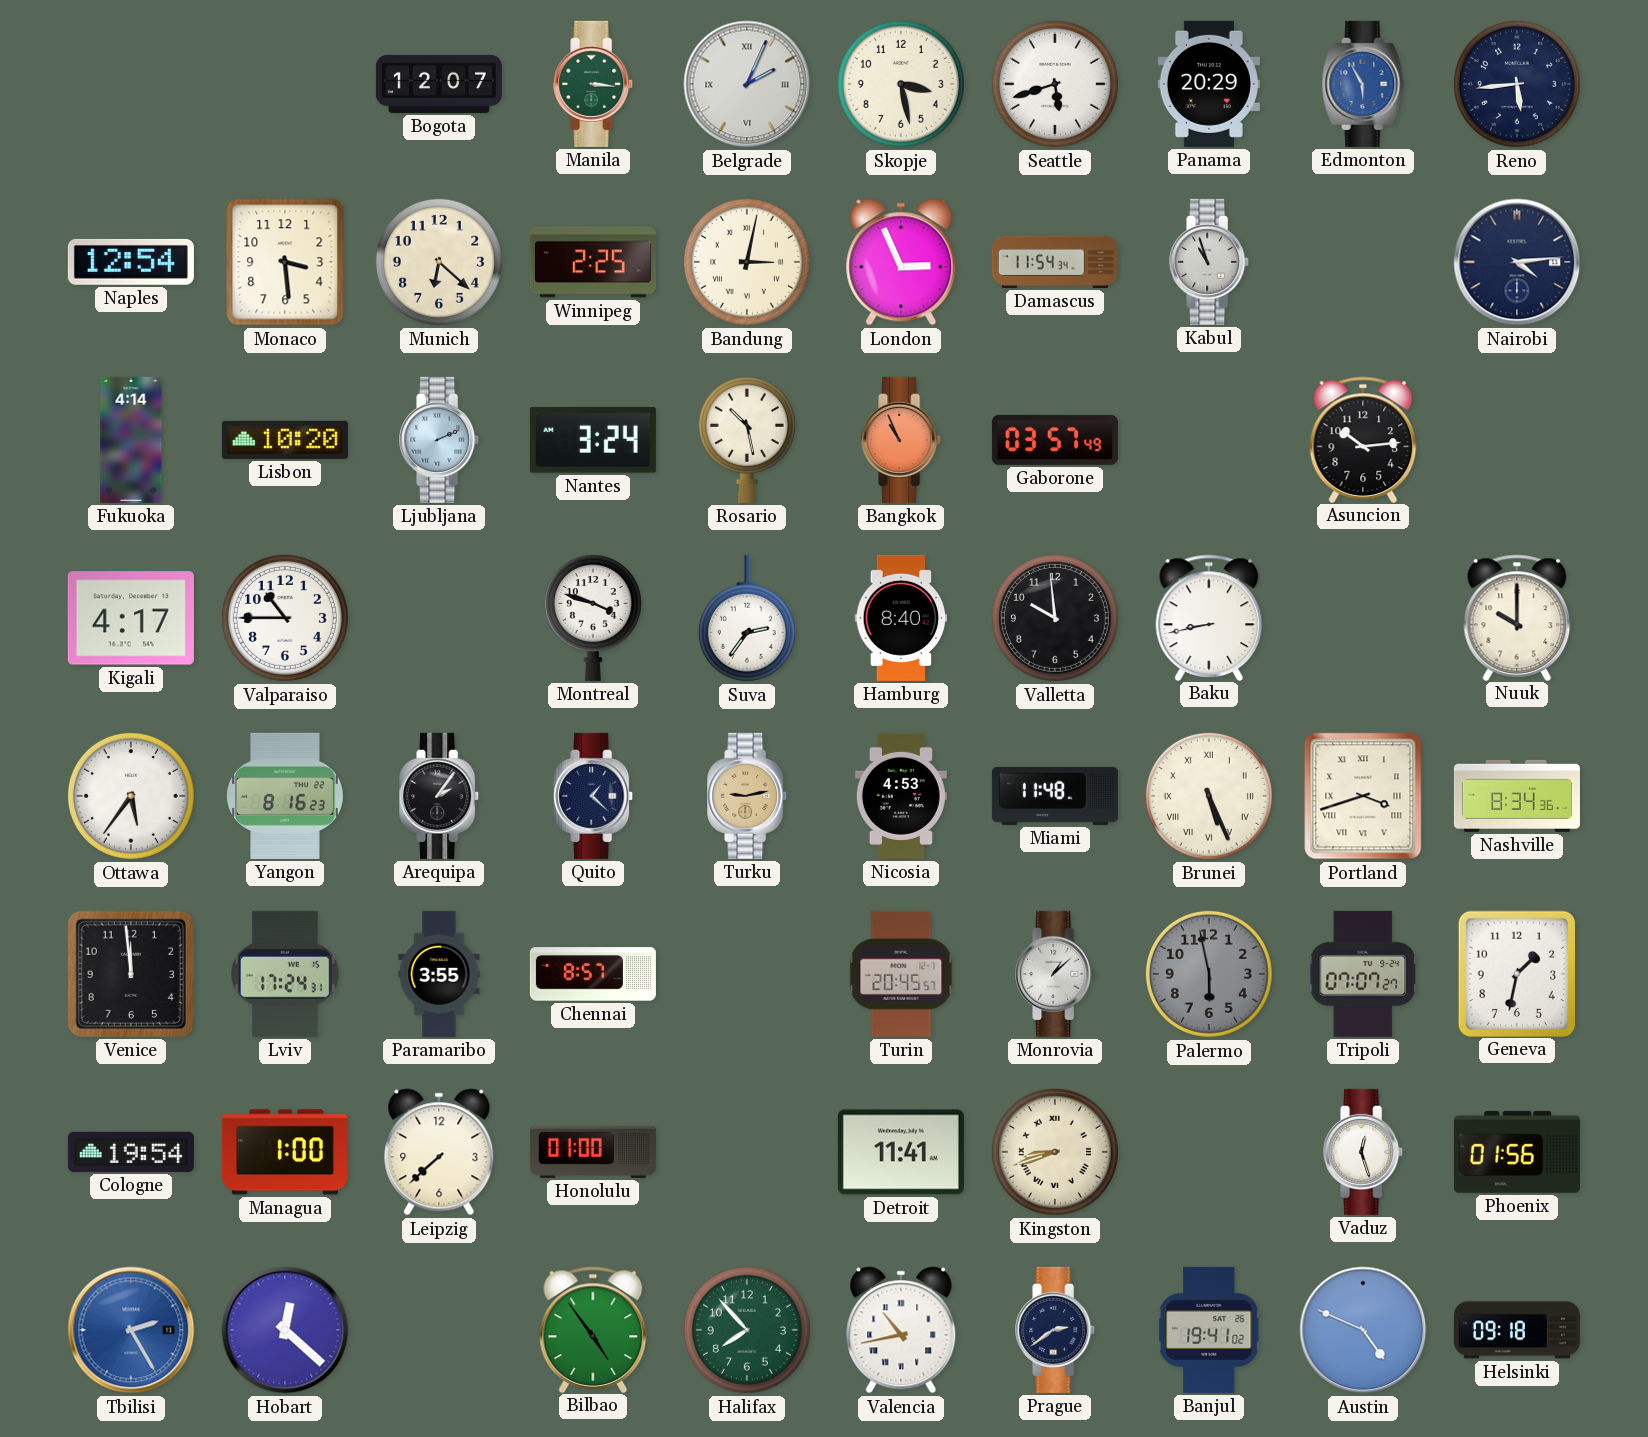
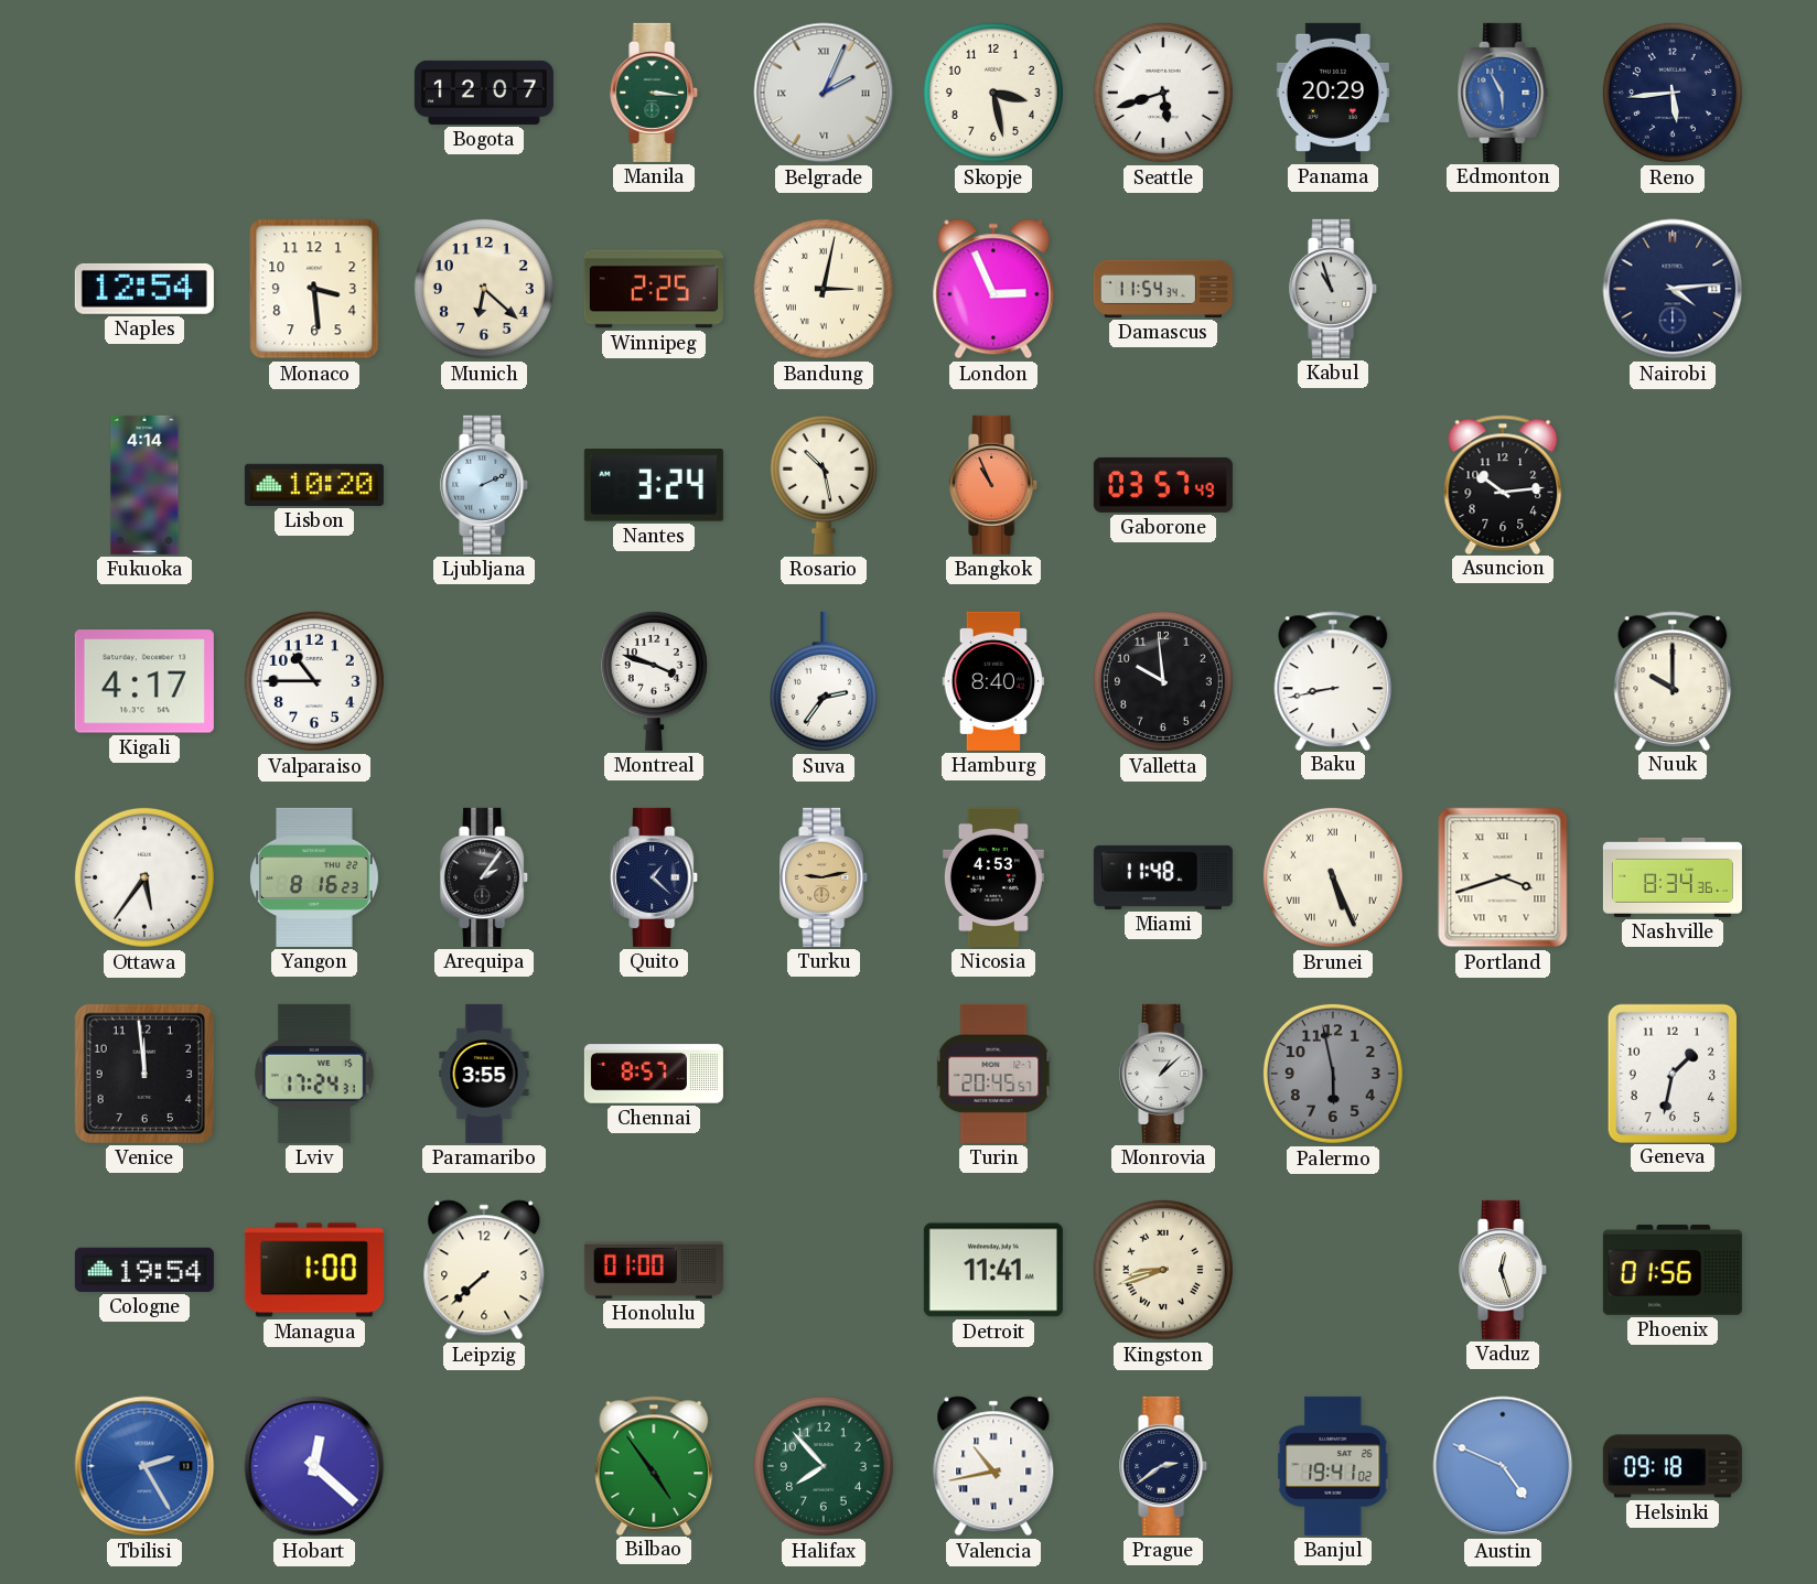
Tripoli: 07:07 -> none (1363, 974)
